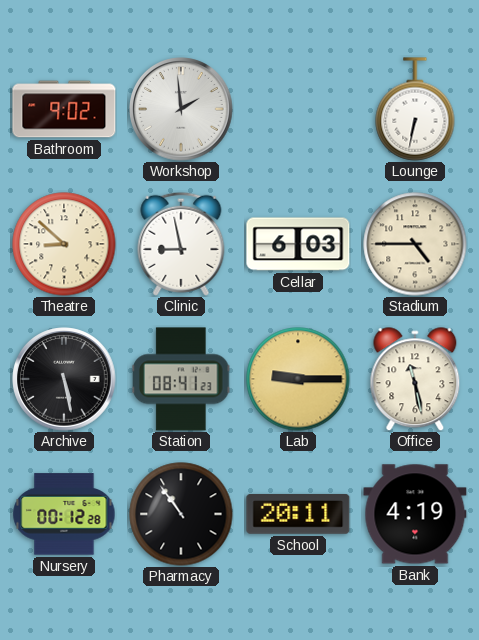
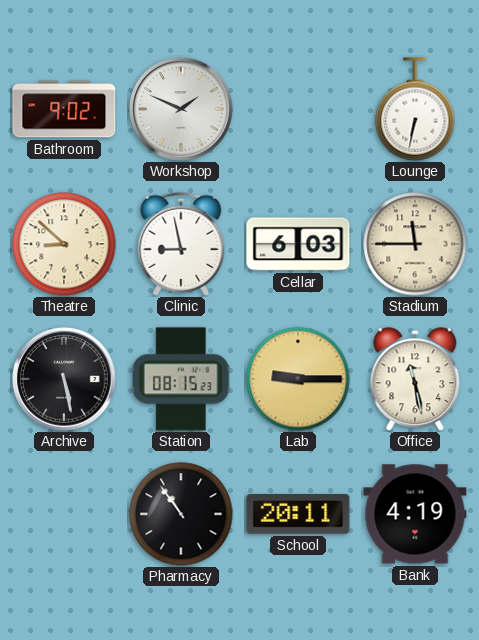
Workshop: 1:59 -> 1:49 (181, 109)
Stadium: 4:45 -> 11:45 (415, 244)
Station: 08:41 -> 08:15 (181, 379)
Nursery: 00:12 -> none (64, 514)
